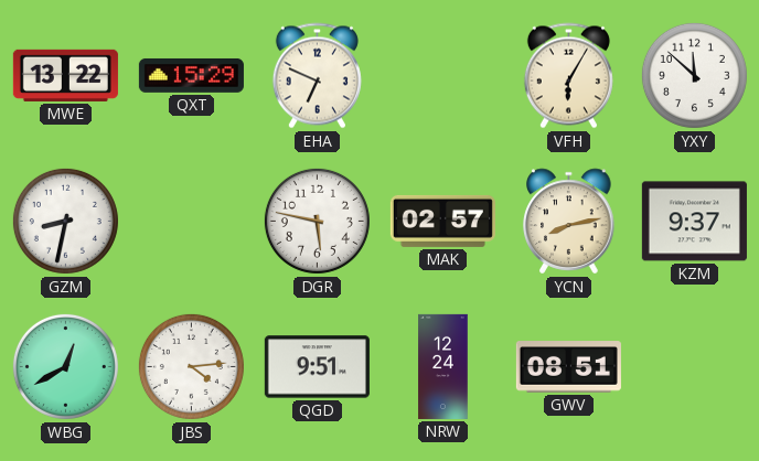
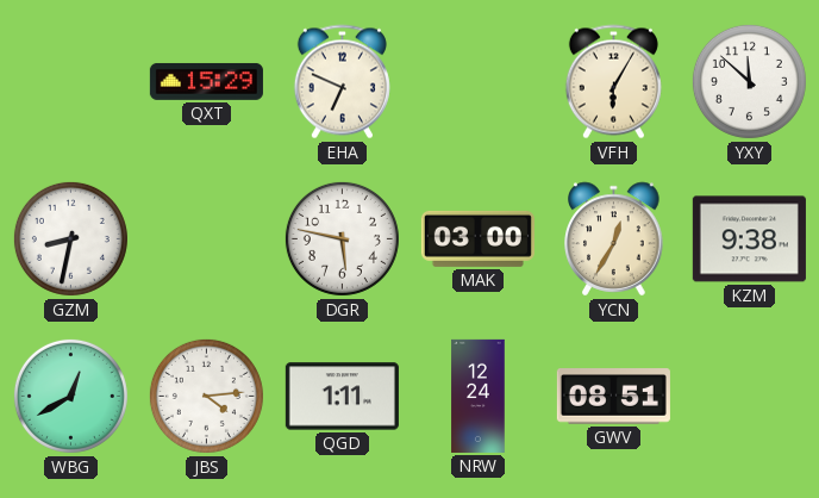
MWE: 13:22 -> none (65, 75)
MAK: 02:57 -> 03:00 (477, 238)
YCN: 8:13 -> 12:35 (614, 239)
KZM: 9:37 -> 9:38 (749, 239)
QGD: 9:51 -> 1:11 (342, 397)
